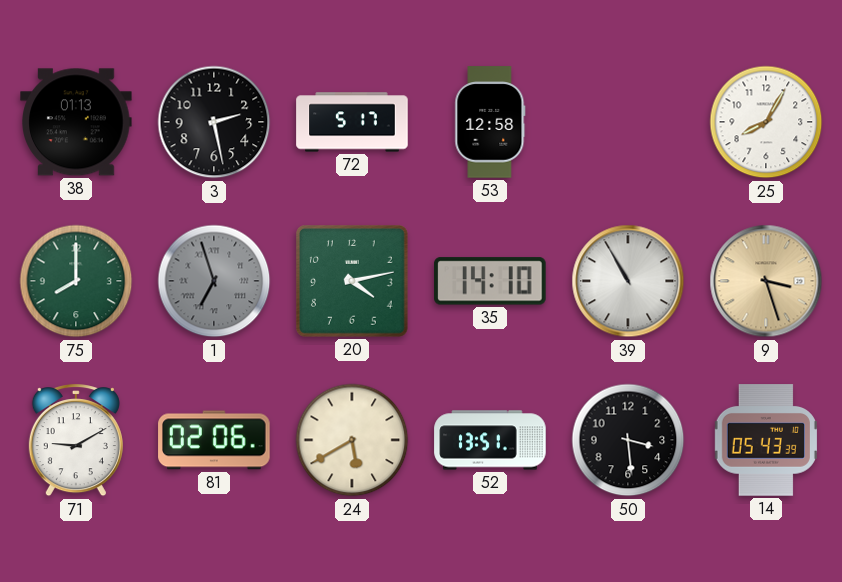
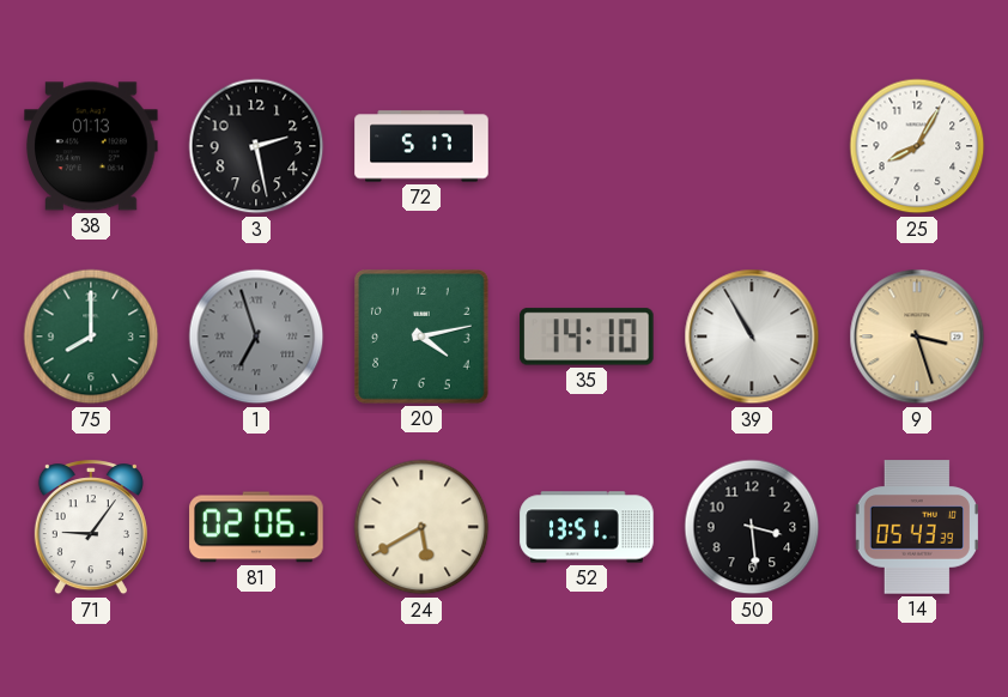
53: 12:58 -> none (490, 122)
71: 9:10 -> 9:06 (91, 528)
